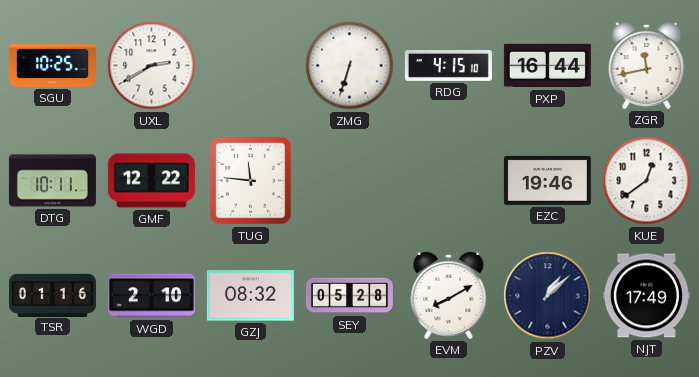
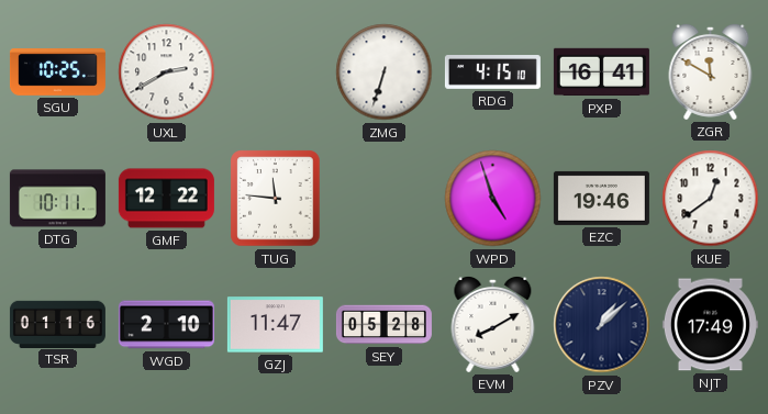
PXP: 16:44 -> 16:41 (601, 72)
ZGR: 11:43 -> 11:50 (711, 71)
WPD: none -> 4:57 (493, 199)
GZJ: 08:32 -> 11:47 (275, 325)
